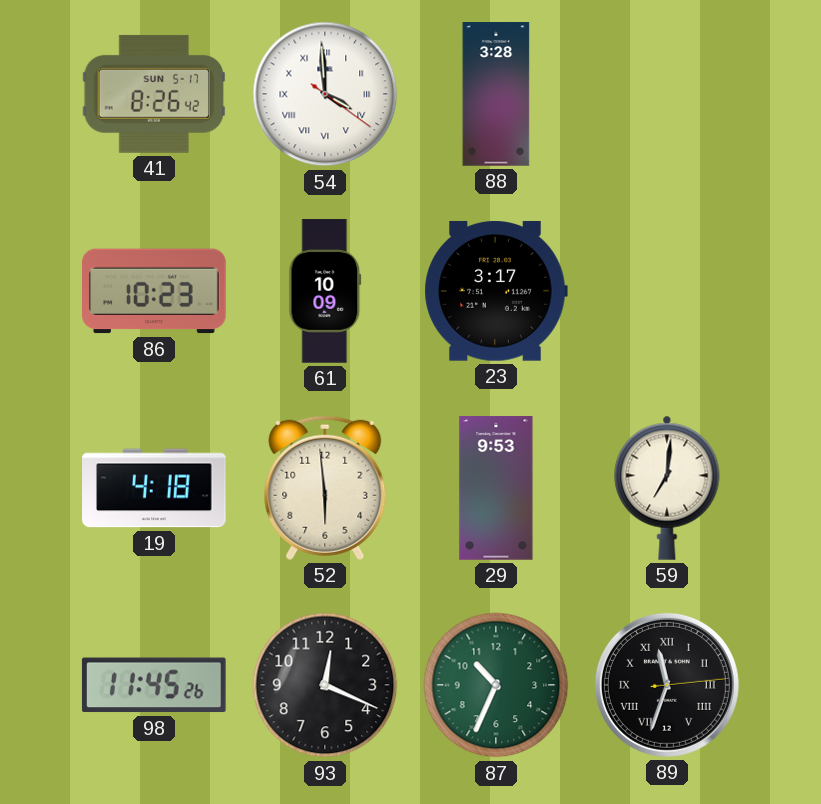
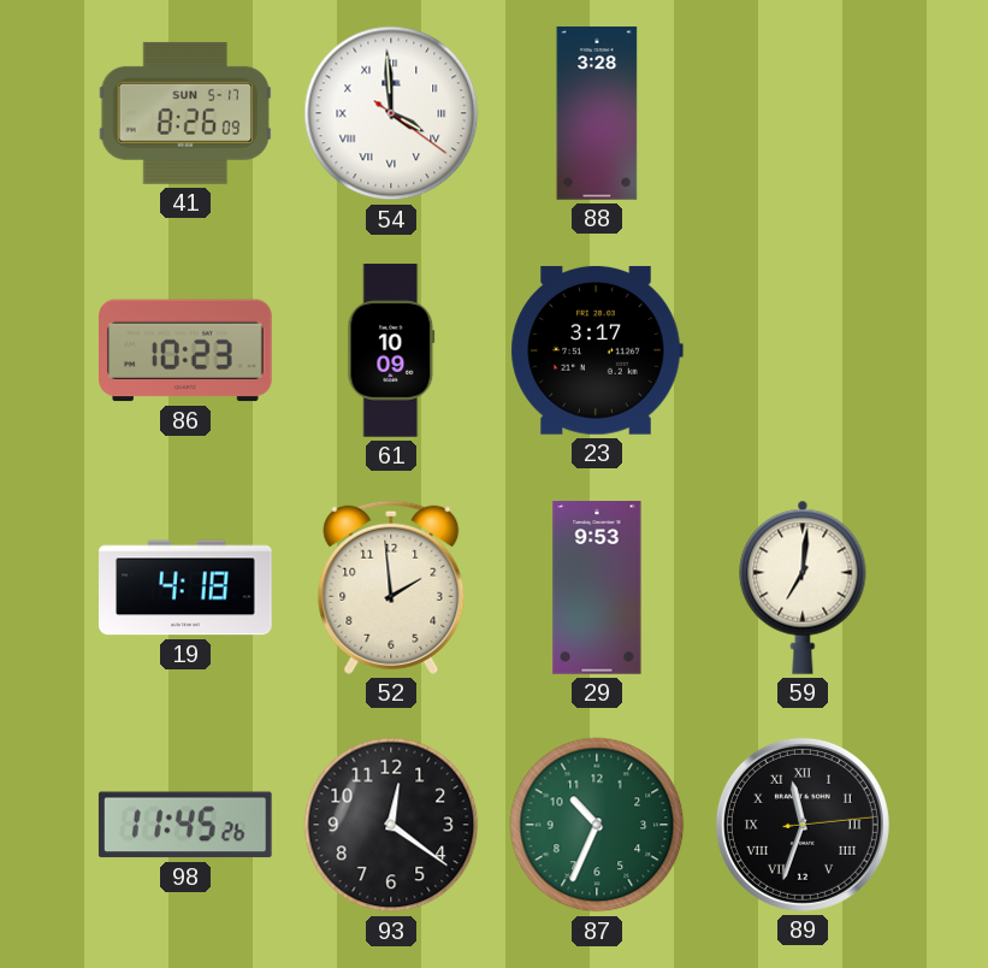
41: 8:26:42 -> 8:26:09 (185, 113)
52: 5:59 -> 1:59 (391, 588)
93: 12:19 -> 12:21 (391, 825)
